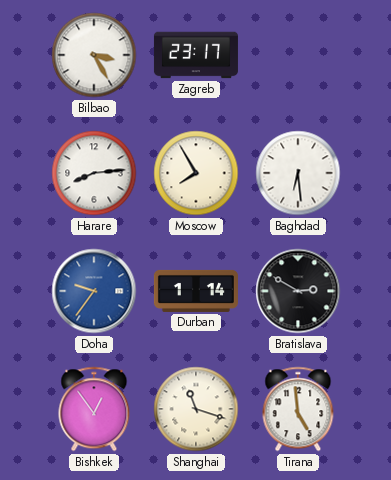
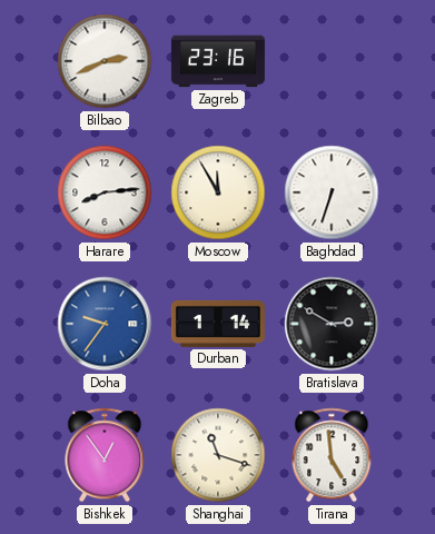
Bilbao: 3:25 -> 2:41 (105, 61)
Zagreb: 23:17 -> 23:16 (218, 61)
Moscow: 7:55 -> 11:55 (218, 192)
Baghdad: 6:29 -> 6:33 (332, 192)
